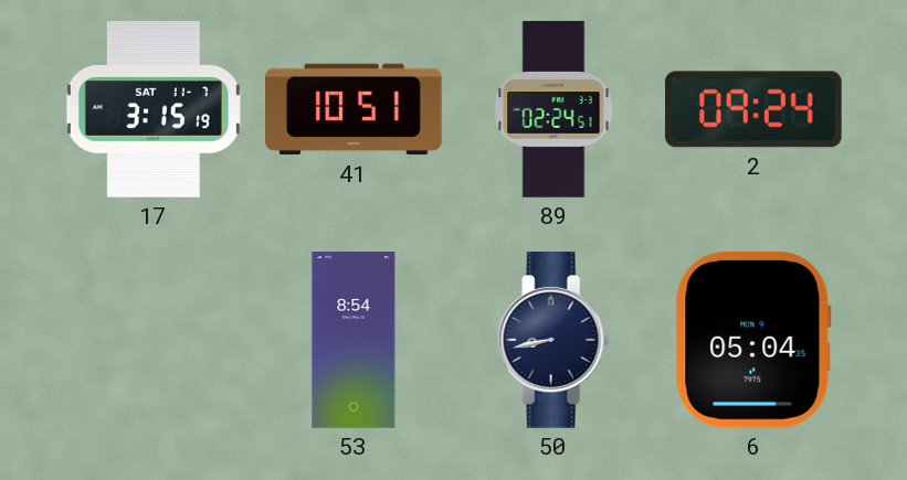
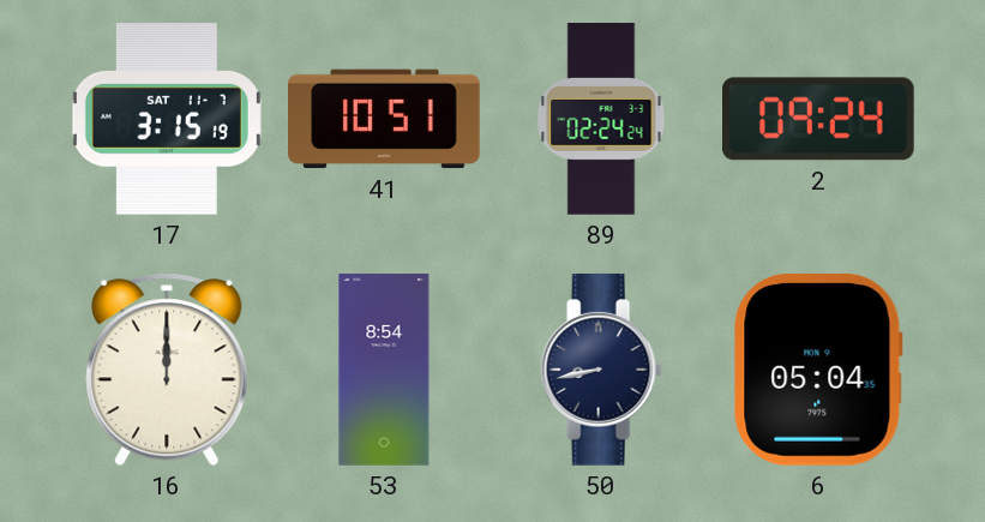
89: 02:24:51 -> 02:24:24 (601, 119)
16: none -> 12:00 (167, 370)
